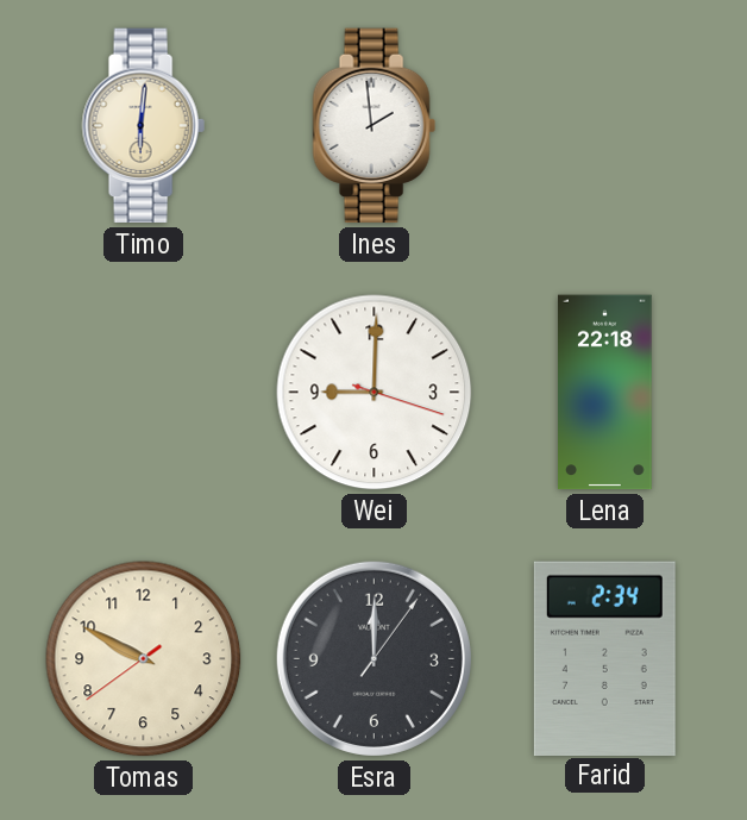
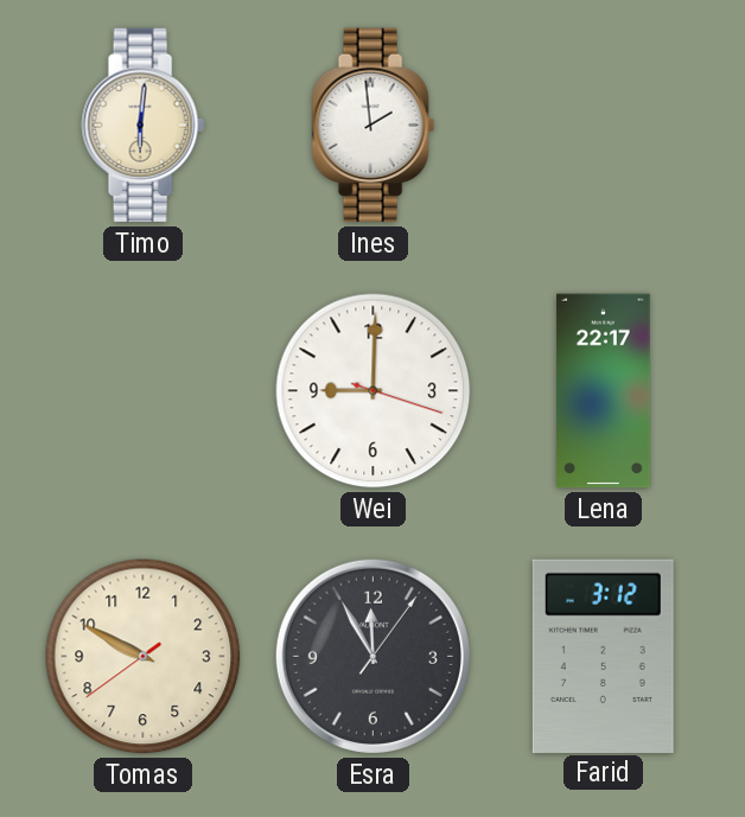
Lena: 22:18 -> 22:17 (604, 391)
Esra: 12:00 -> 11:55 (372, 656)
Farid: 2:34 -> 3:12 (603, 656)
